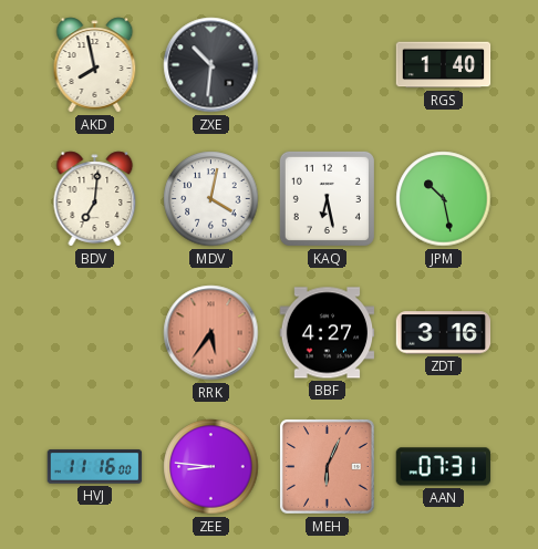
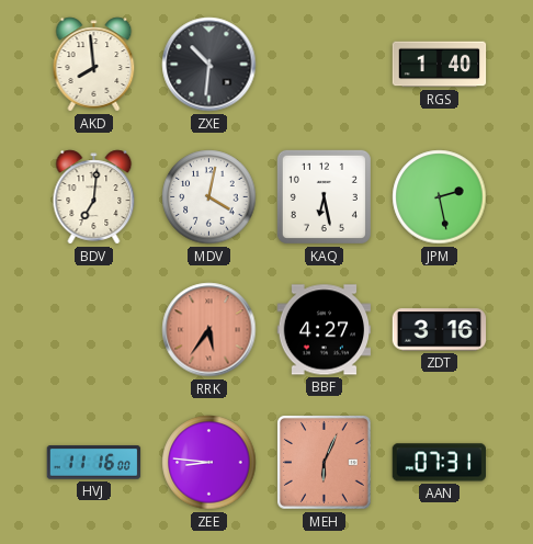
AKD: 7:58 -> 7:59 (94, 65)
JPM: 10:28 -> 2:28 (440, 197)
